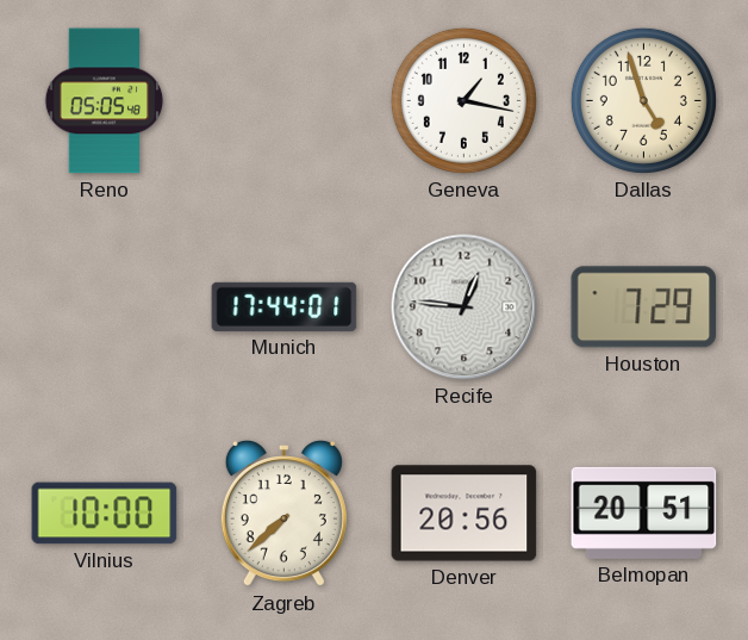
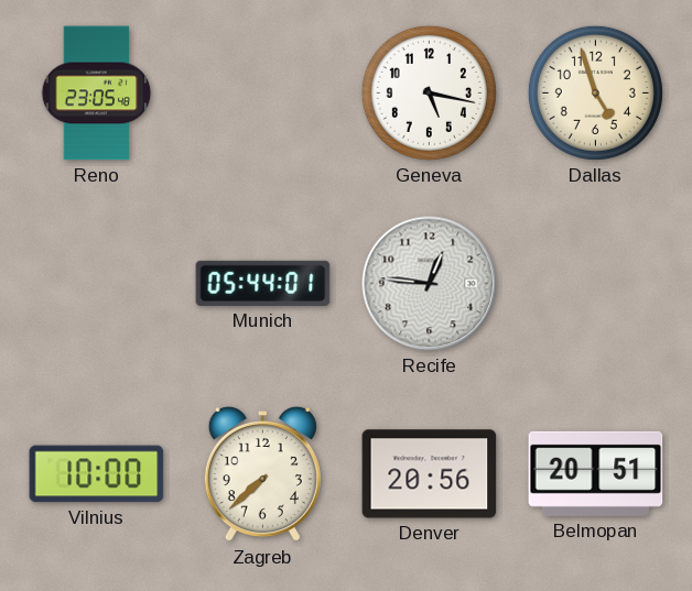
Reno: 05:05 -> 23:05 (97, 94)
Geneva: 1:17 -> 5:17 (429, 92)
Munich: 17:44 -> 05:44 (263, 283)
Houston: 7:29 -> none (644, 307)
